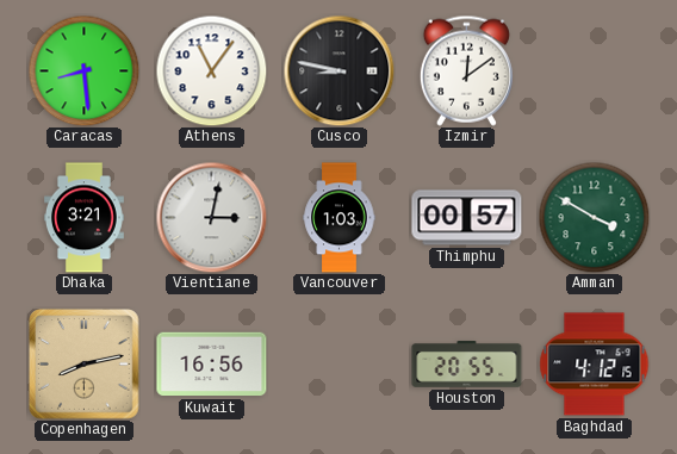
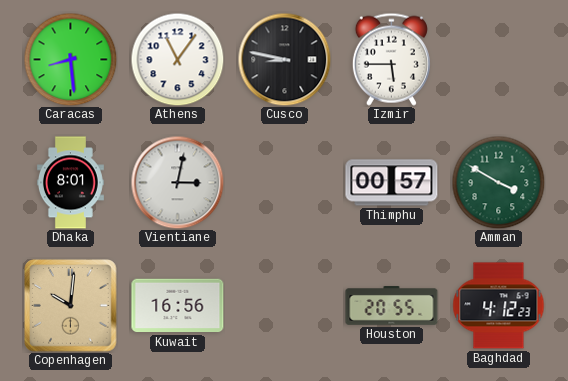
Izmir: 12:09 -> 5:45 (391, 59)
Dhaka: 3:21 -> 8:01 (70, 183)
Vancouver: 1:03 -> none (340, 218)
Copenhagen: 8:13 -> 10:01 (71, 306)
Baghdad: 4:12:15 -> 4:12:23 (499, 306)
